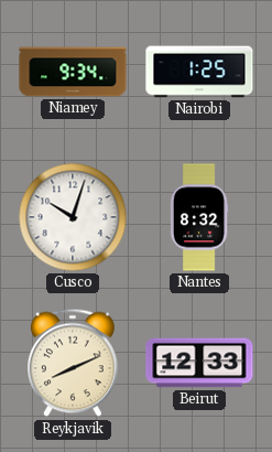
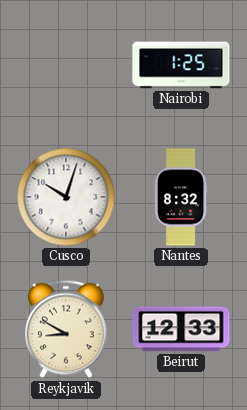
Niamey: 9:34 -> none (73, 72)
Reykjavik: 8:11 -> 8:50 (67, 329)
